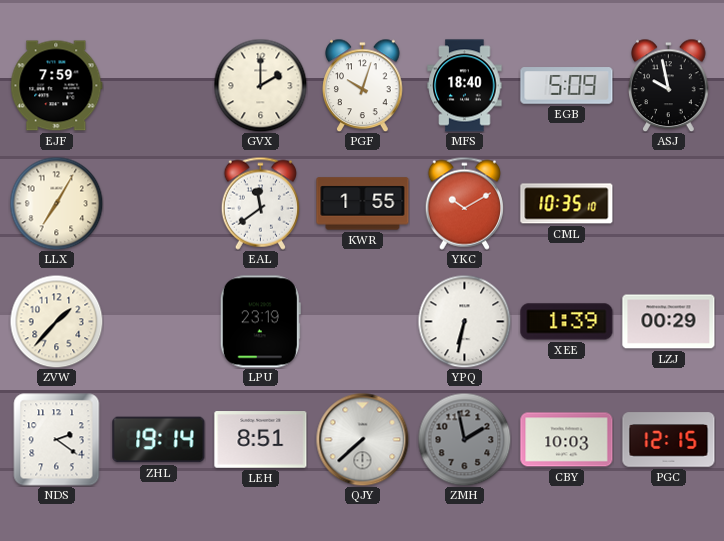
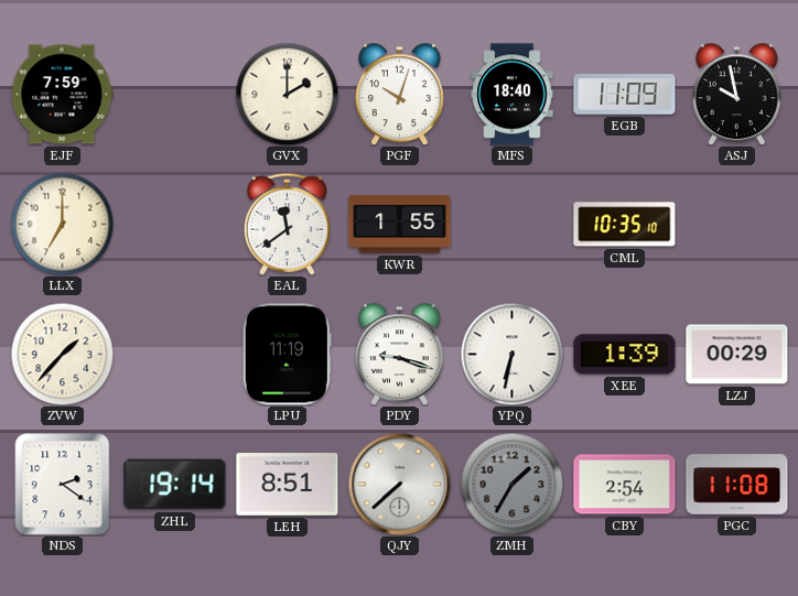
EGB: 5:09 -> 11:09 (625, 95)
LLX: 7:05 -> 7:00 (62, 224)
YKC: 10:10 -> none (464, 203)
LPU: 23:19 -> 11:19 (287, 355)
PDY: none -> 9:18 (400, 354)
ZMH: 1:58 -> 1:35 (511, 484)
CBY: 10:03 -> 2:54 (625, 485)
PGC: 12:15 -> 11:08 (737, 485)
